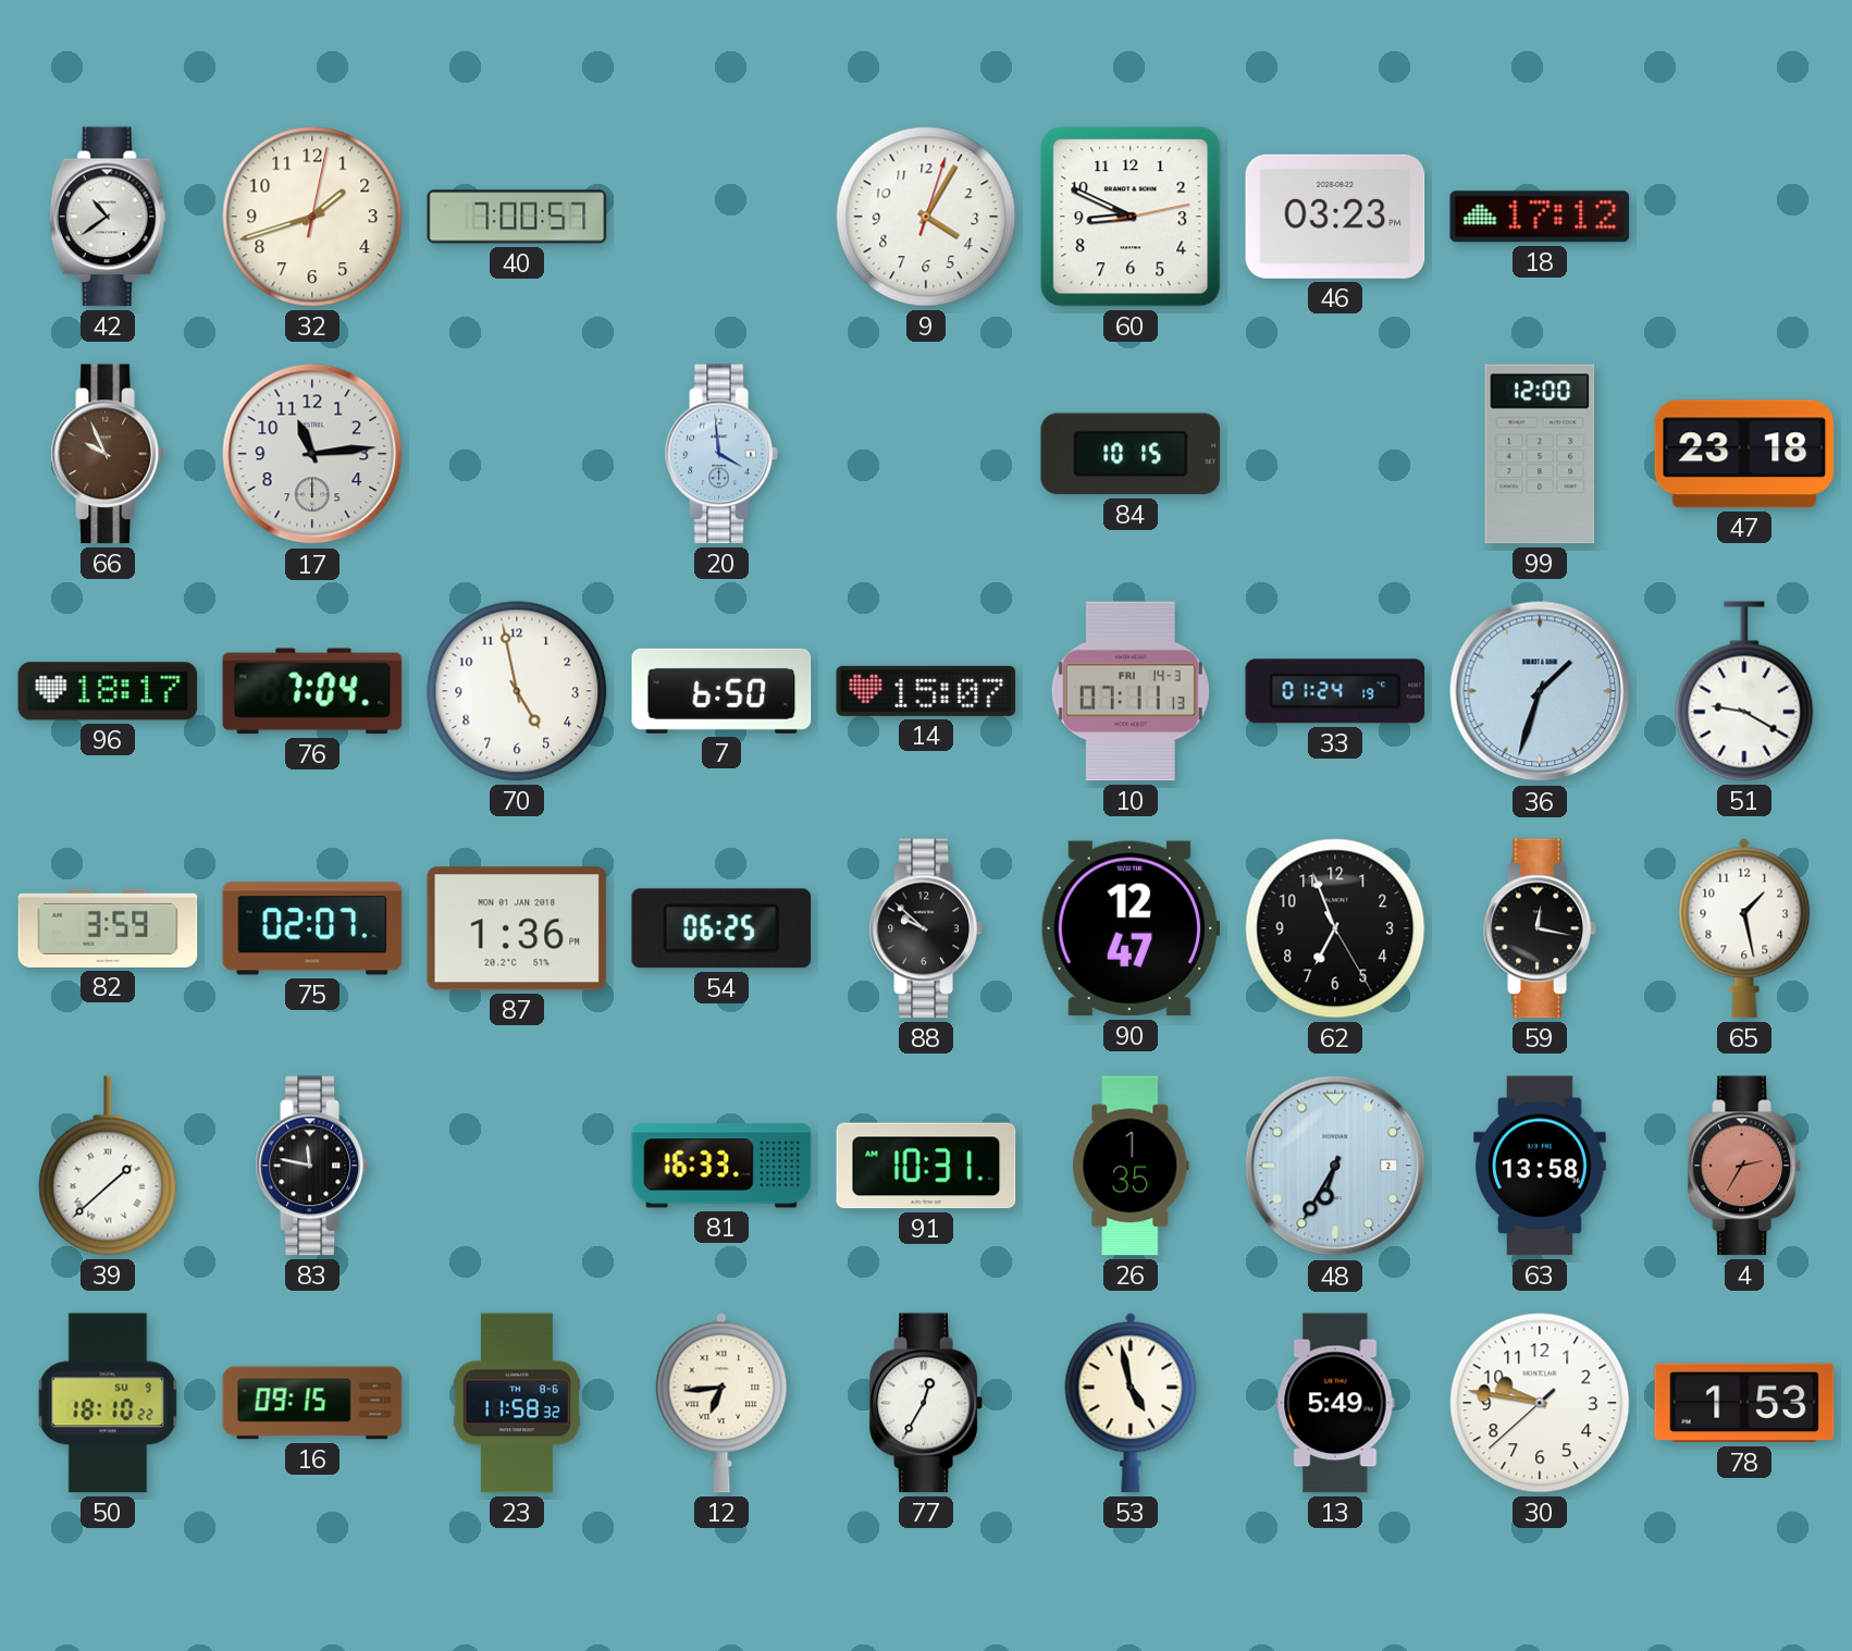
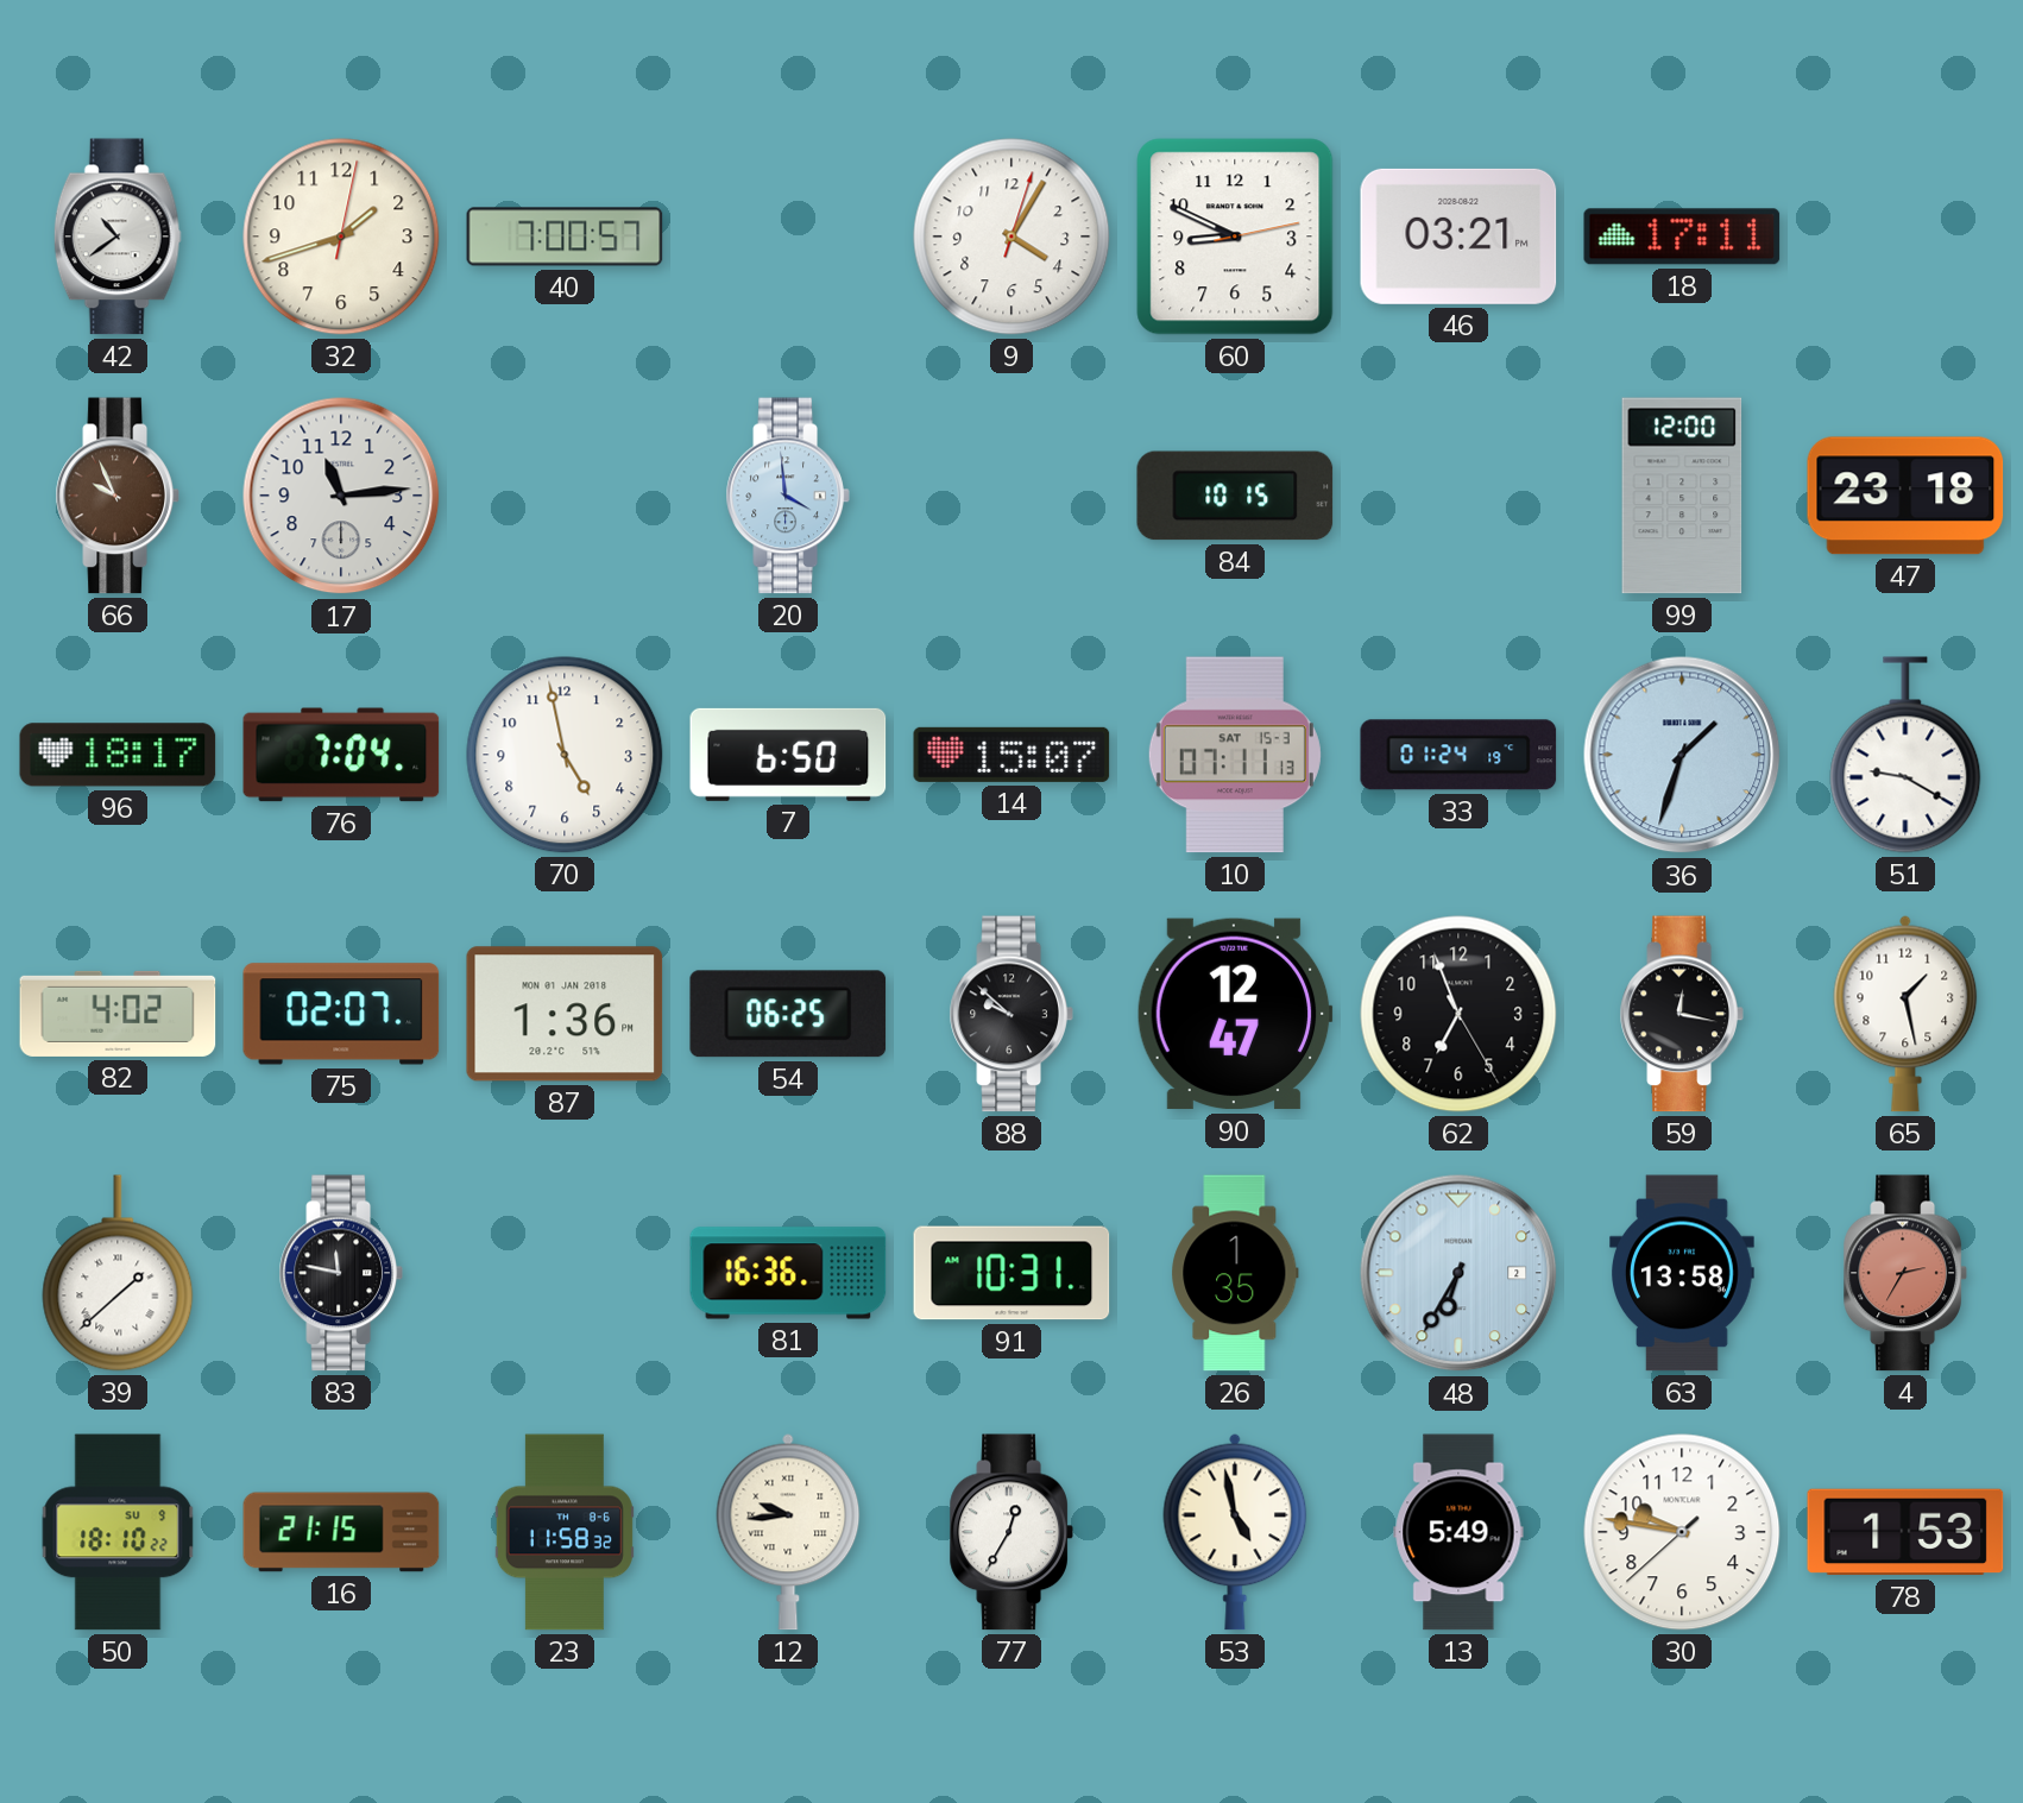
46: 03:23 -> 03:21 (1458, 237)
18: 17:12 -> 17:11 (1682, 237)
10 date: FRI 14-3 -> SAT 15-3 (1235, 755)
82: 3:59 -> 4:02 (118, 1014)
81: 16:33 -> 16:36 (788, 1273)
16: 09:15 -> 21:15 (341, 1532)
12: 6:44 -> 9:44 (788, 1532)
